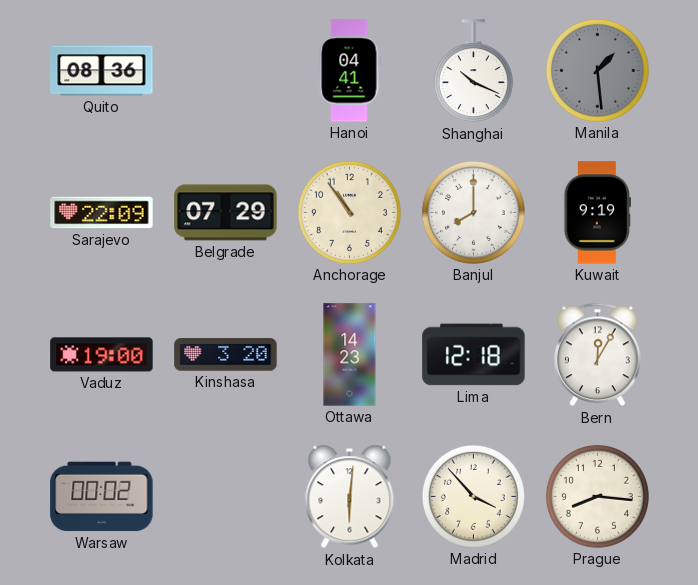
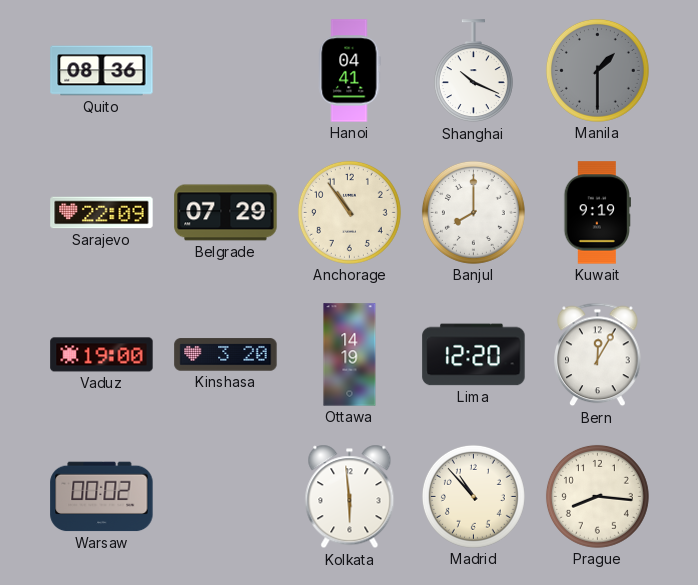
Manila: 1:29 -> 1:30 (597, 70)
Ottawa: 14:23 -> 14:19 (350, 355)
Lima: 12:18 -> 12:20 (474, 355)
Kolkata: 6:01 -> 5:59 (350, 497)
Madrid: 3:53 -> 10:53 (473, 496)
